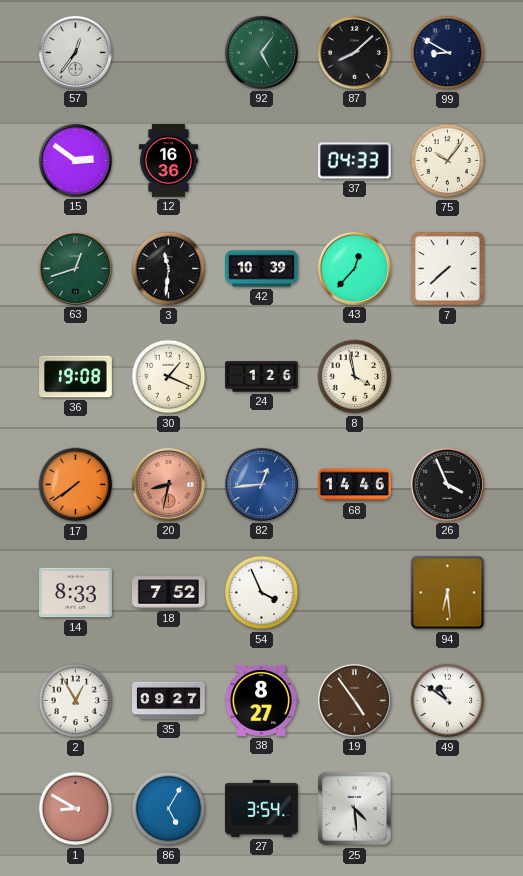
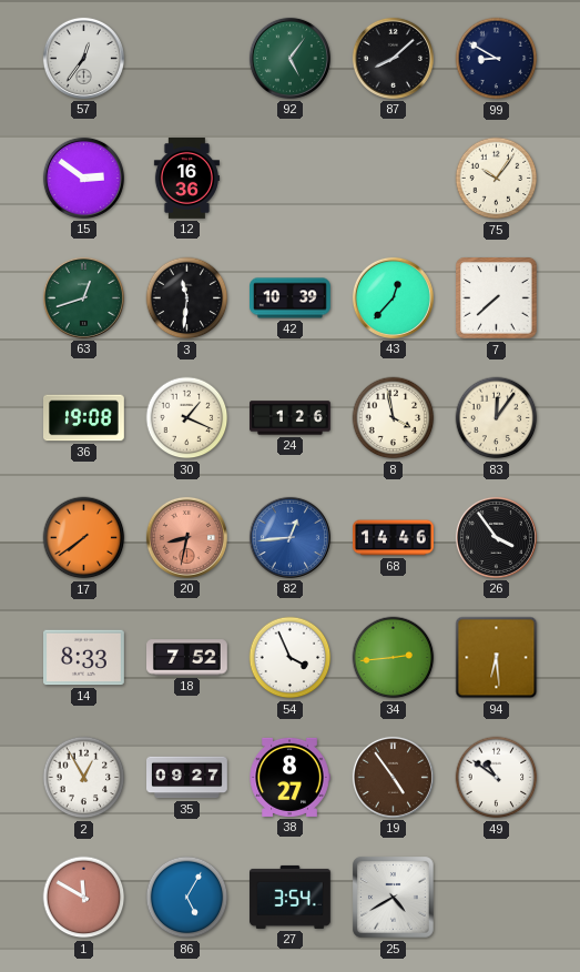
37: 04:33 -> none (354, 161)
83: none -> 12:06 (497, 418)
26: 3:56 -> 3:54 (496, 537)
34: none -> 2:44 (394, 658)
1: 8:50 -> 11:50 (84, 898)
25: 4:29 -> 4:40 (394, 898)
